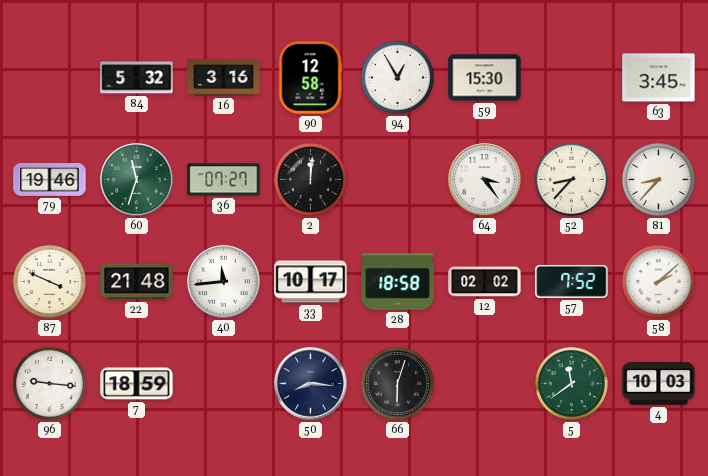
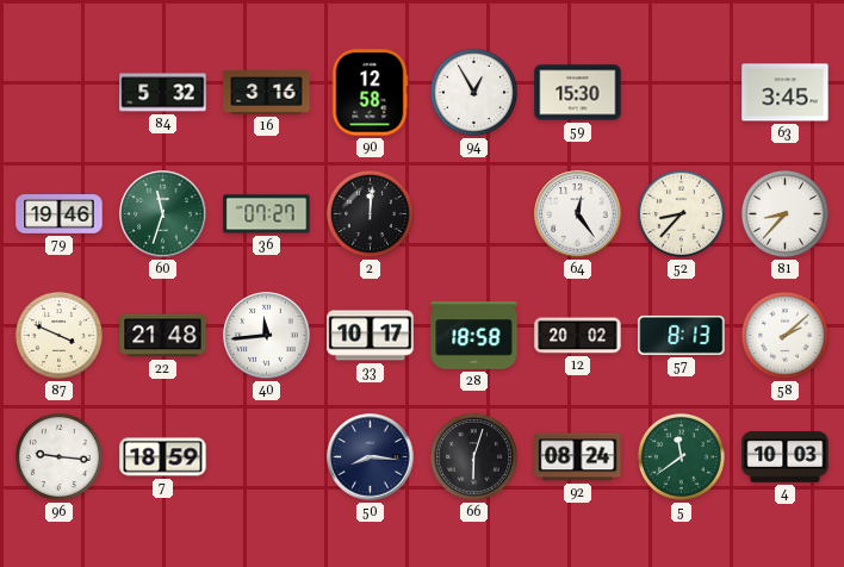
64: 3:24 -> 12:24 (578, 214)
12: 02:02 -> 20:02 (578, 336)
57: 7:52 -> 8:13 (682, 335)
92: none -> 08:24 (578, 457)
